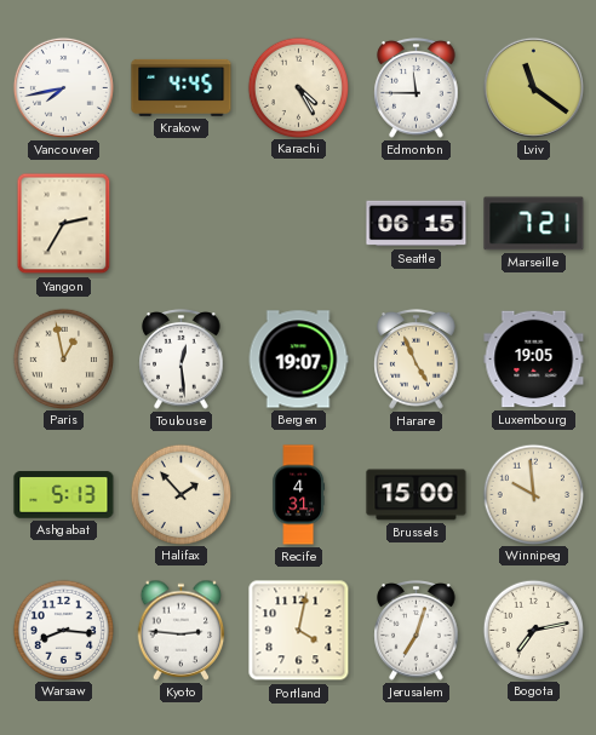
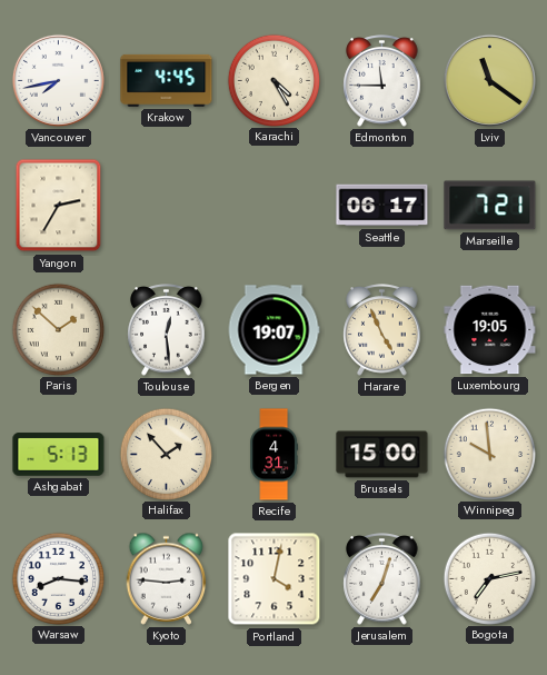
Seattle: 06:15 -> 06:17 (382, 206)
Paris: 12:58 -> 1:52 (58, 329)
